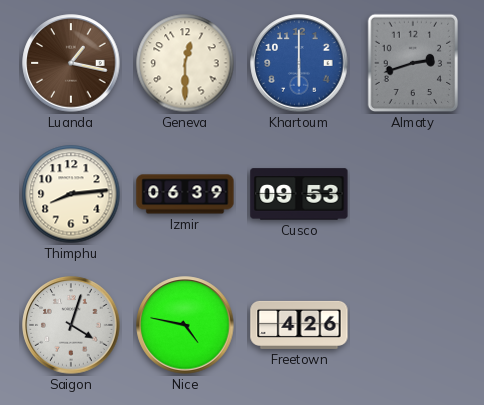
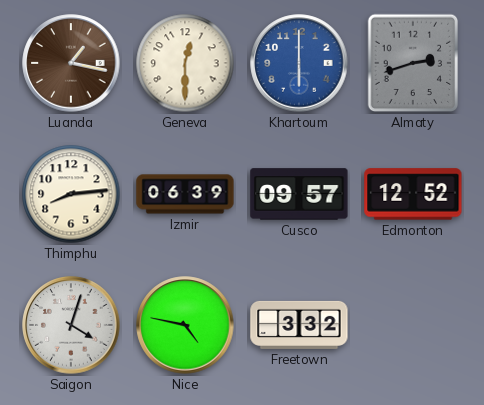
Cusco: 09:53 -> 09:57 (299, 194)
Edmonton: none -> 12:52 (413, 194)
Freetown: 4:26 -> 3:32 (299, 325)
